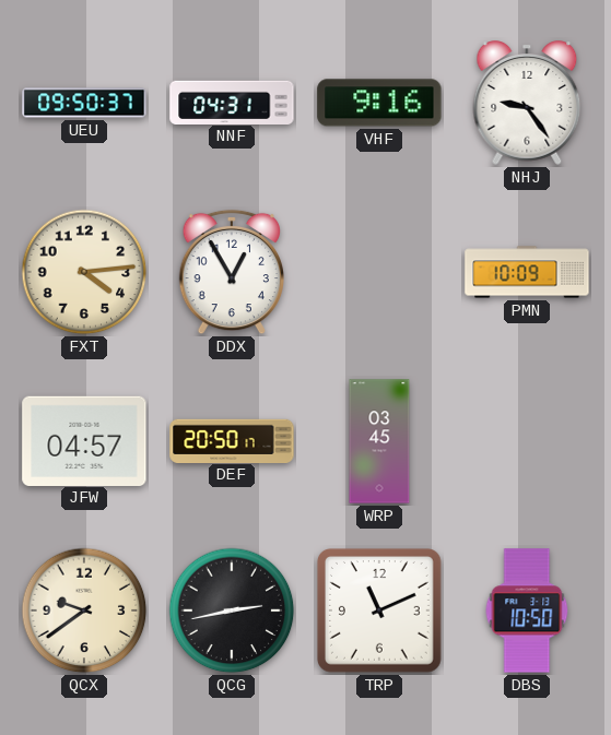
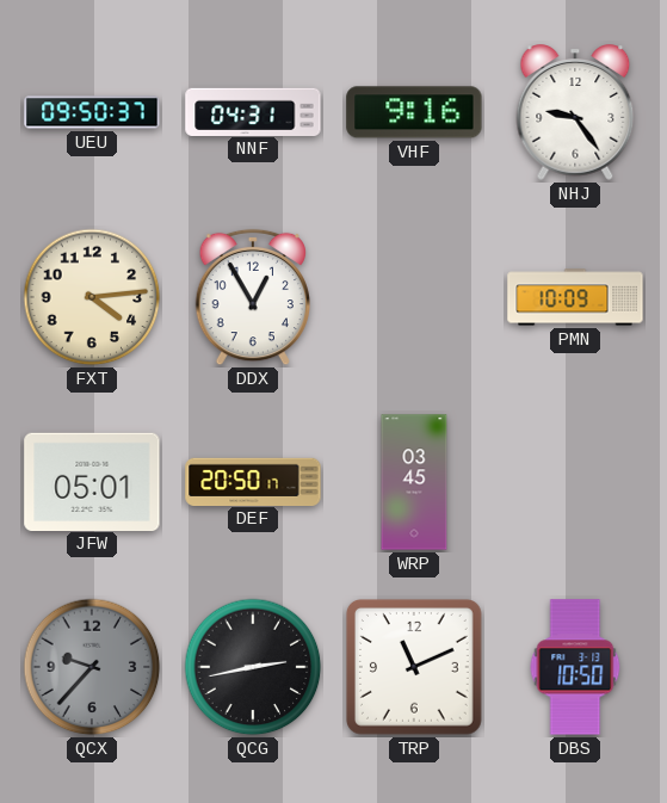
JFW: 04:57 -> 05:01 (92, 481)
QCX: 9:39 -> 9:37 (92, 667)
QCX dial: cream -> grey (92, 667)
